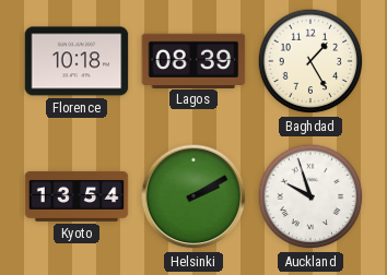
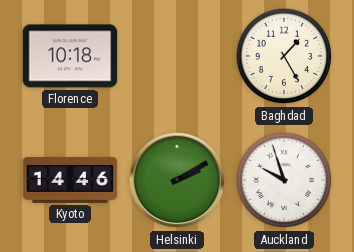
Lagos: 08:39 -> none (193, 60)
Kyoto: 13:54 -> 14:46 (70, 180)
